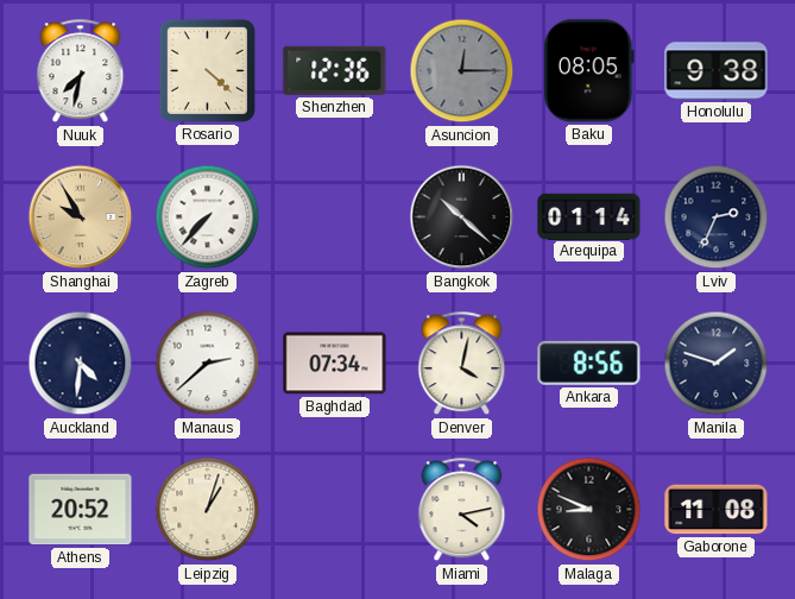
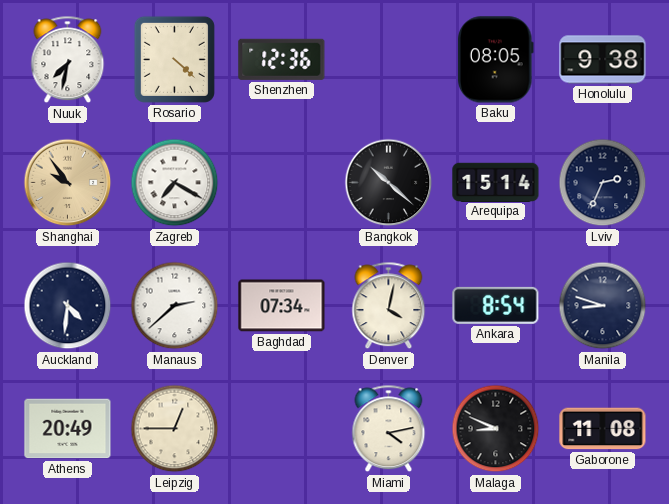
Asuncion: 12:15 -> none (462, 71)
Shanghai: 9:55 -> 9:54 (68, 183)
Zagreb: 7:37 -> 7:20 (175, 183)
Arequipa: 01:14 -> 15:14 (496, 182)
Ankara: 8:56 -> 8:54 (496, 305)
Manila: 1:48 -> 8:48 (603, 306)
Athens: 20:52 -> 20:49 (68, 429)
Leipzig: 1:03 -> 12:45 (175, 429)
